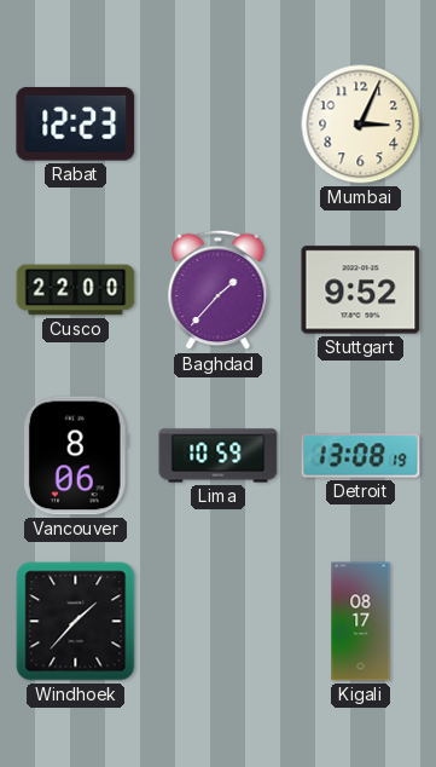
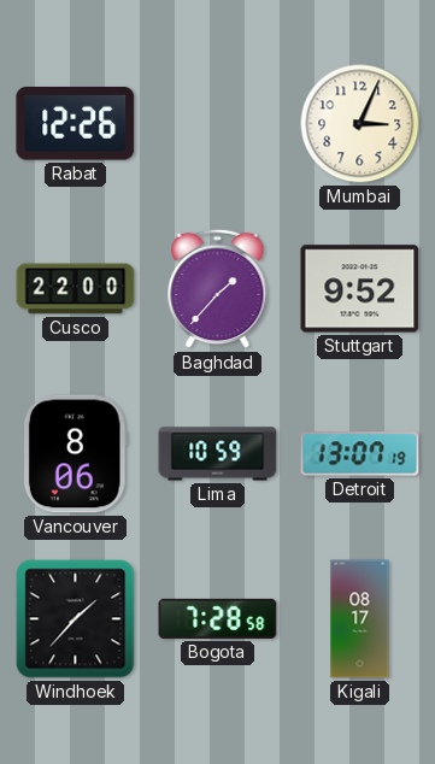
Rabat: 12:23 -> 12:26 (76, 123)
Detroit: 13:08 -> 13:07 (360, 454)
Bogota: none -> 7:28 (218, 618)
